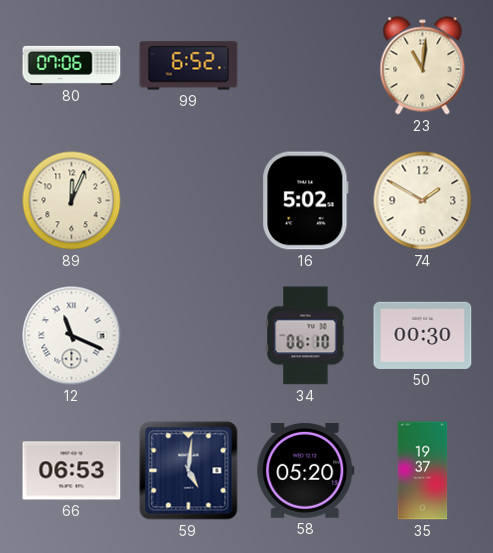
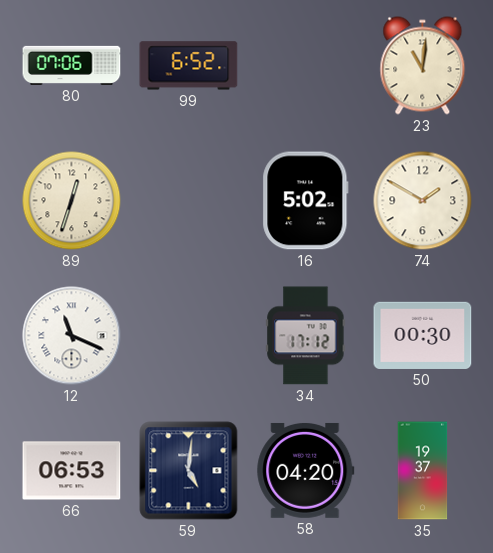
89: 12:04 -> 12:33 (72, 201)
34: 06:10 -> 17:12 (306, 336)
58: 05:20 -> 04:20 (306, 470)
